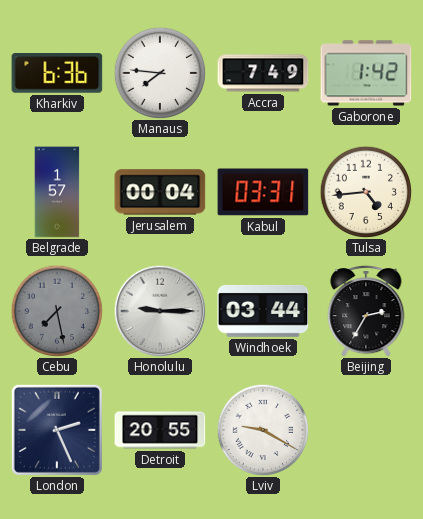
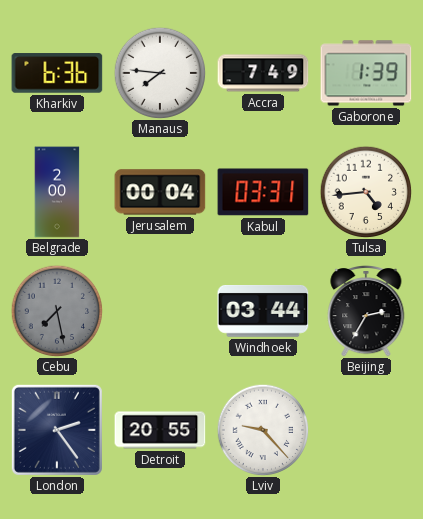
Gaborone: 1:42 -> 1:39 (366, 73)
Belgrade: 1:57 -> 2:00 (57, 192)
Honolulu: 9:15 -> none (160, 311)
London: 2:26 -> 2:24 (57, 430)
Lviv: 9:20 -> 9:23 (263, 430)
